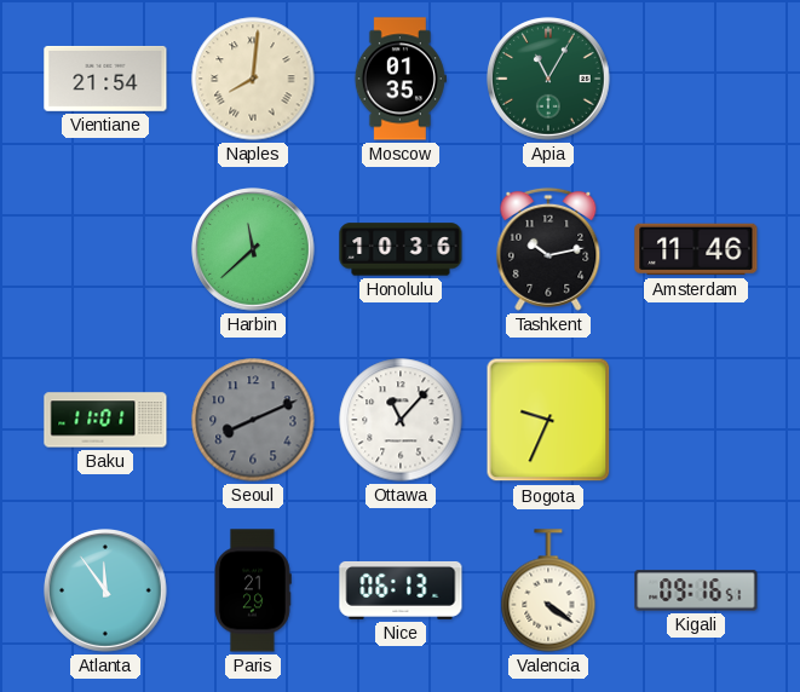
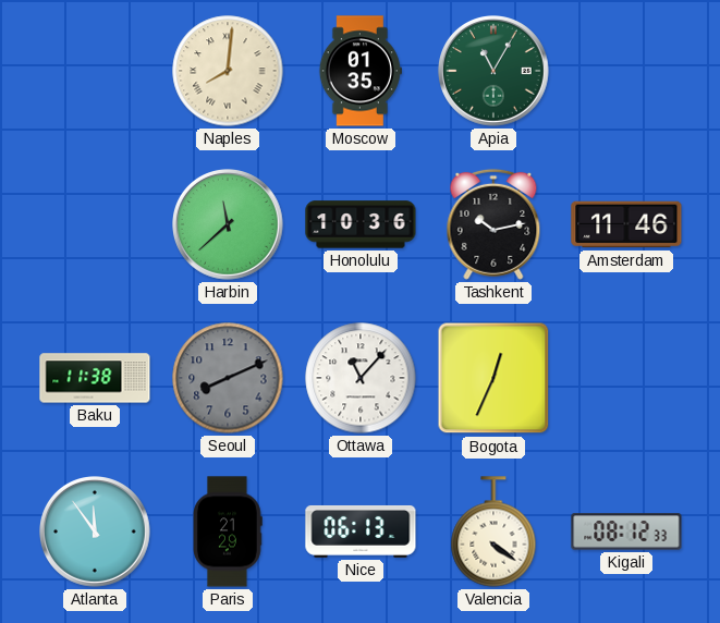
Vientiane: 21:54 -> none (105, 79)
Baku: 11:01 -> 11:38 (95, 378)
Bogota: 9:34 -> 12:34 (493, 378)
Kigali: 09:16 -> 08:12 (626, 532)
